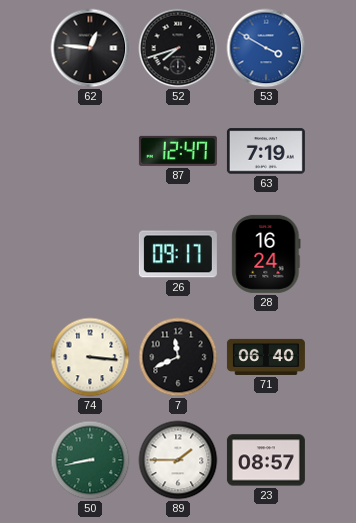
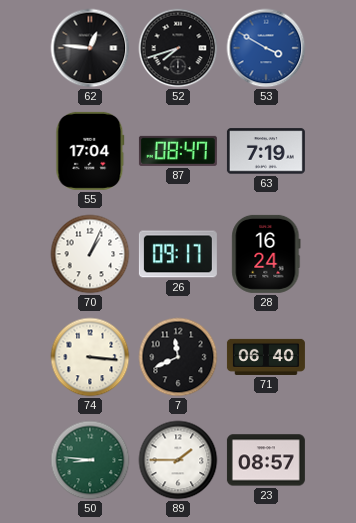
55: none -> 17:04 (90, 151)
87: 12:47 -> 08:47 (178, 151)
70: none -> 1:04 (90, 254)
50: 8:43 -> 8:46 (90, 460)
